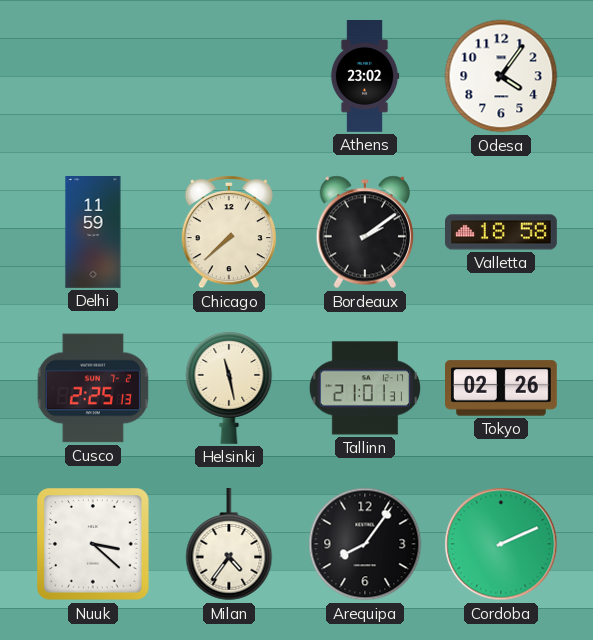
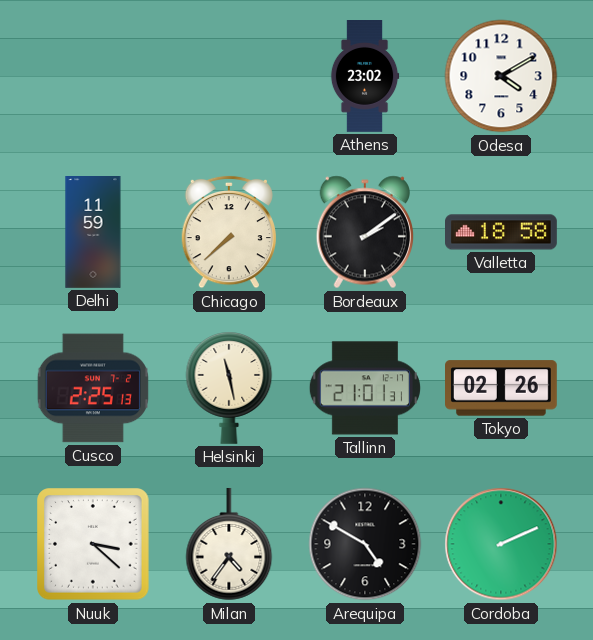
Odesa: 4:06 -> 4:10 (501, 76)
Arequipa: 8:06 -> 4:50 (365, 544)
